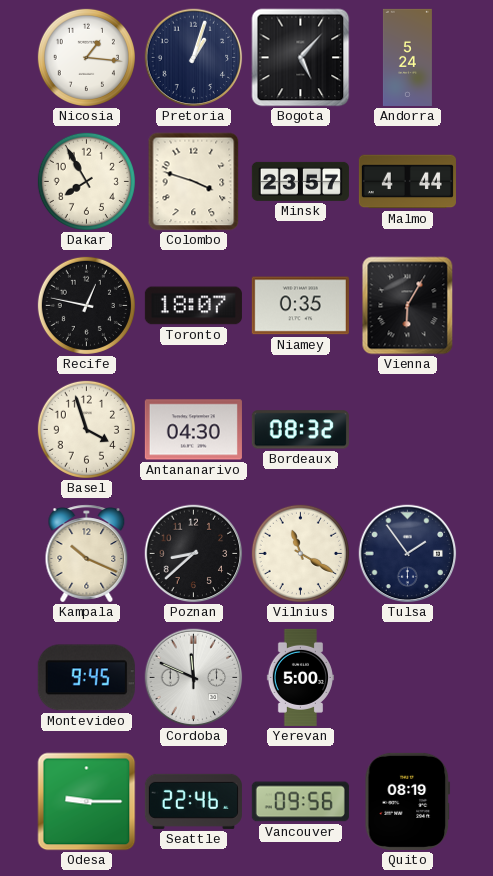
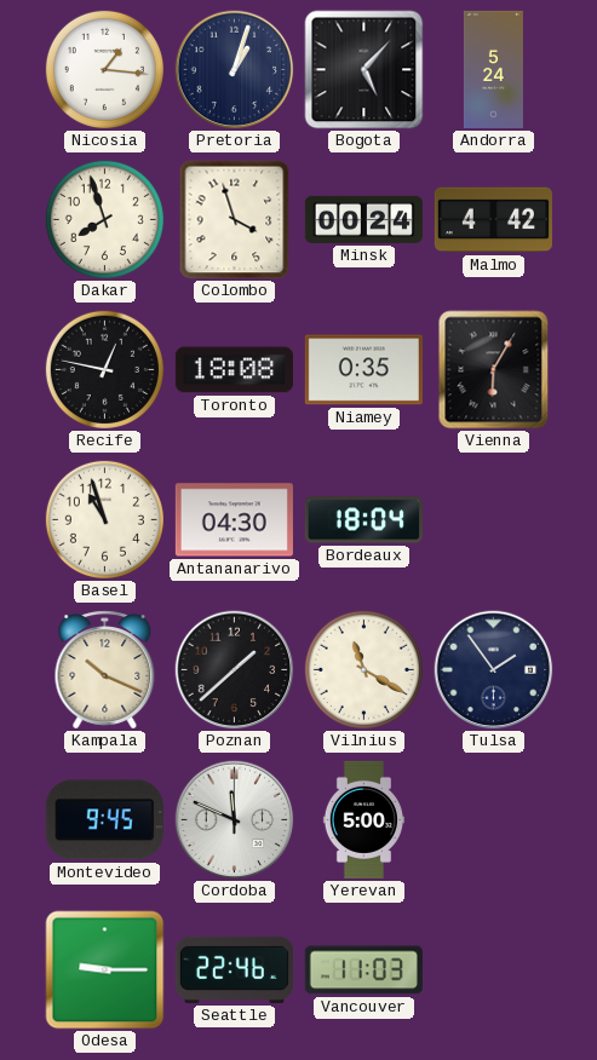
Dakar: 7:55 -> 7:57 (104, 219)
Colombo: 3:48 -> 3:57 (235, 220)
Minsk: 23:57 -> 00:24 (363, 219)
Malmo: 4:44 -> 4:42 (493, 220)
Toronto: 18:07 -> 18:08 (234, 370)
Basel: 3:57 -> 10:57 (104, 519)
Bordeaux: 08:32 -> 18:04 (363, 520)
Poznan: 8:38 -> 1:38 (235, 670)
Vancouver: 09:56 -> 11:03 (363, 970)
Quito: 08:19 -> none (408, 801)
